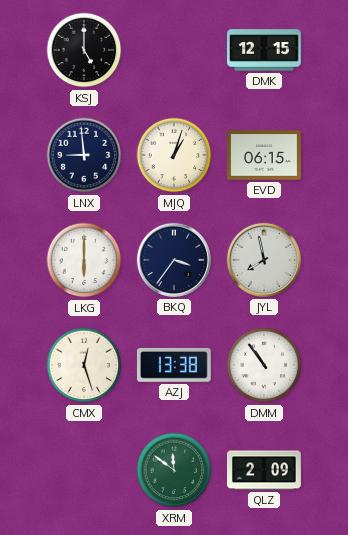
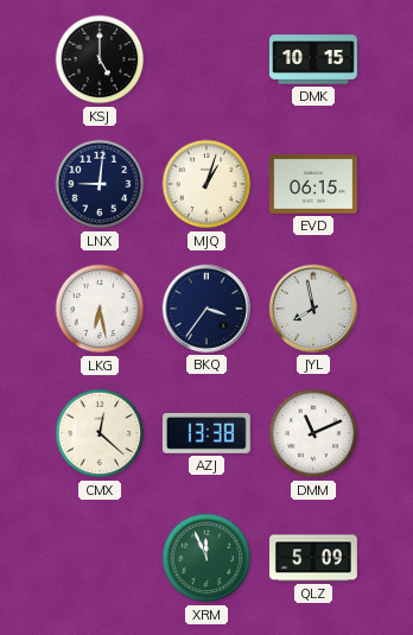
DMK: 12:15 -> 10:15 (313, 59)
LNX: 8:59 -> 9:01 (100, 184)
LKG: 6:00 -> 6:28 (100, 309)
CMX: 12:27 -> 12:22 (100, 433)
DMM: 10:54 -> 11:11 (313, 433)
XRM: 11:51 -> 11:56 (206, 558)
QLZ: 2:09 -> 5:09 (313, 558)
